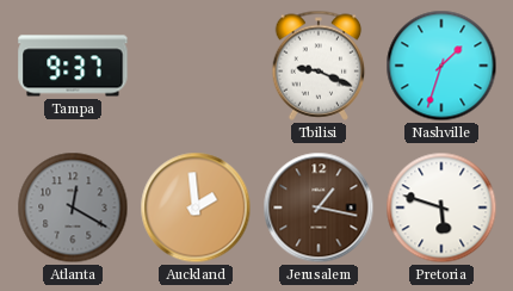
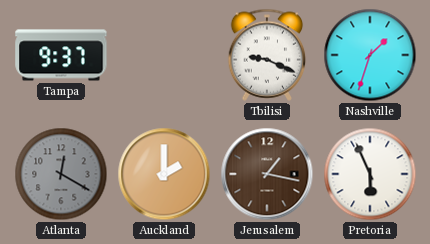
Auckland: 1:59 -> 2:00 (164, 174)
Pretoria: 5:48 -> 5:56 (370, 174)
